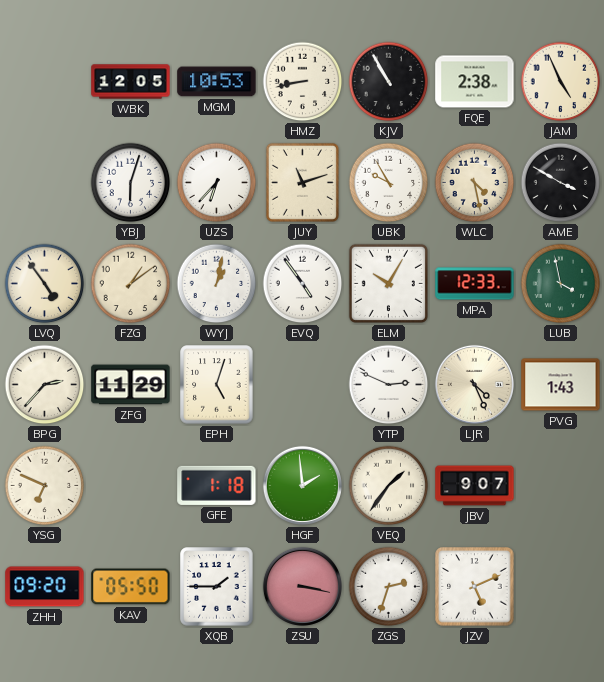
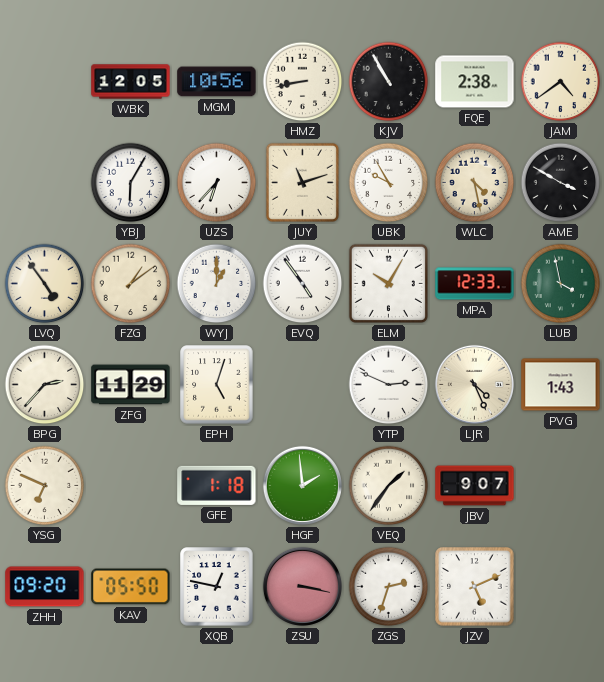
MGM: 10:53 -> 10:56 (217, 82)
JAM: 4:56 -> 4:39 (561, 82)
YBJ: 6:03 -> 6:05 (131, 183)
WYJ: 1:02 -> 1:00 (217, 284)
XQB: 1:45 -> 12:47 (217, 587)
